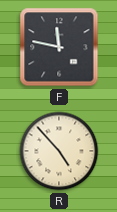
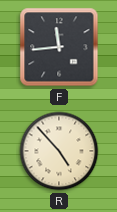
F: 11:47 -> 11:44 (59, 47)
